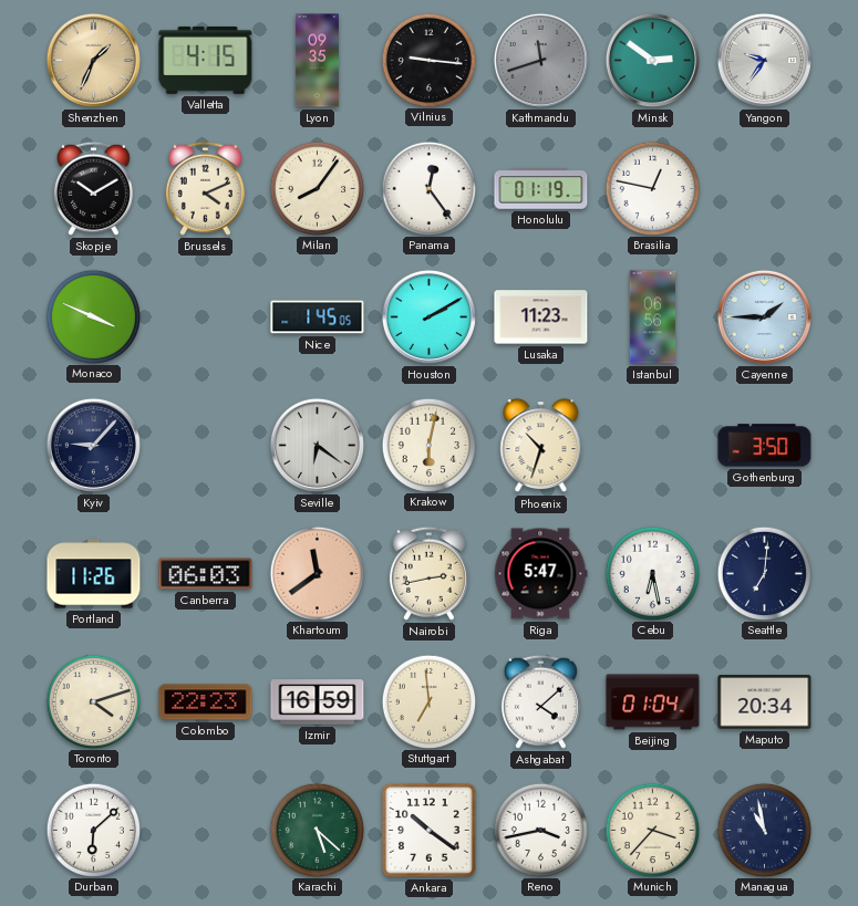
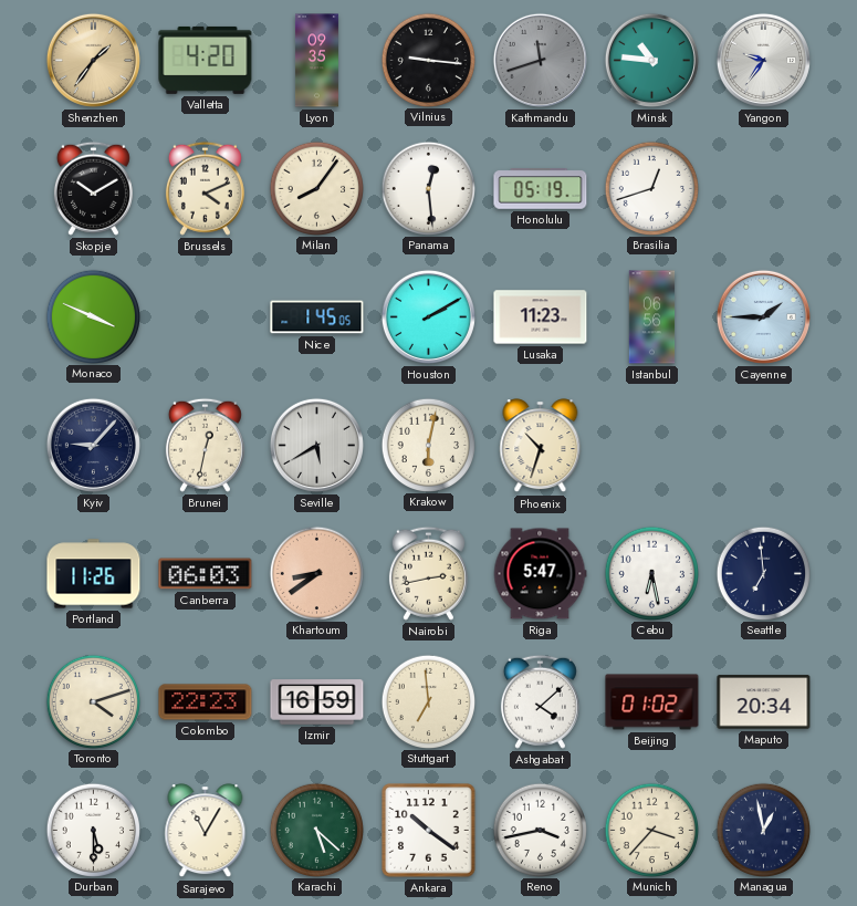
Shenzhen: 1:34 -> 1:36 (93, 60)
Valletta: 4:15 -> 4:20 (206, 60)
Minsk: 2:51 -> 10:46 (651, 60)
Panama: 12:24 -> 12:29 (428, 188)
Honolulu: 01:19 -> 05:19 (541, 189)
Brasilia: 12:47 -> 12:42 (651, 188)
Brunei: none -> 12:32 (205, 445)
Seville: 6:21 -> 5:40 (316, 445)
Gothenburg: 3:50 -> none (765, 446)
Khartoum: 11:39 -> 8:39 (316, 573)
Seattle: 7:01 -> 6:59 (763, 573)
Beijing: 01:04 -> 01:02 (652, 702)
Durban: 6:08 -> 5:30 (93, 830)
Sarajevo: none -> 11:05 (206, 831)
Managua: 10:58 -> 12:58 (763, 830)
